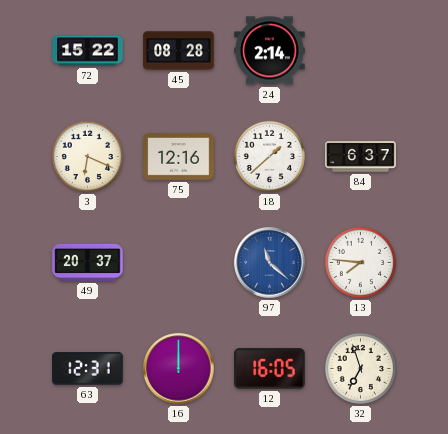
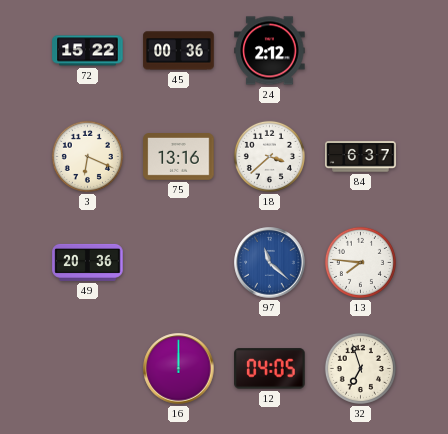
45: 08:28 -> 00:36 (179, 51)
24: 2:14 -> 2:12 (270, 51)
75: 12:16 -> 13:16 (179, 157)
18: 1:38 -> 3:38 (269, 156)
49: 20:37 -> 20:36 (88, 262)
63: 12:31 -> none (88, 369)
12: 16:05 -> 04:05 (270, 369)
